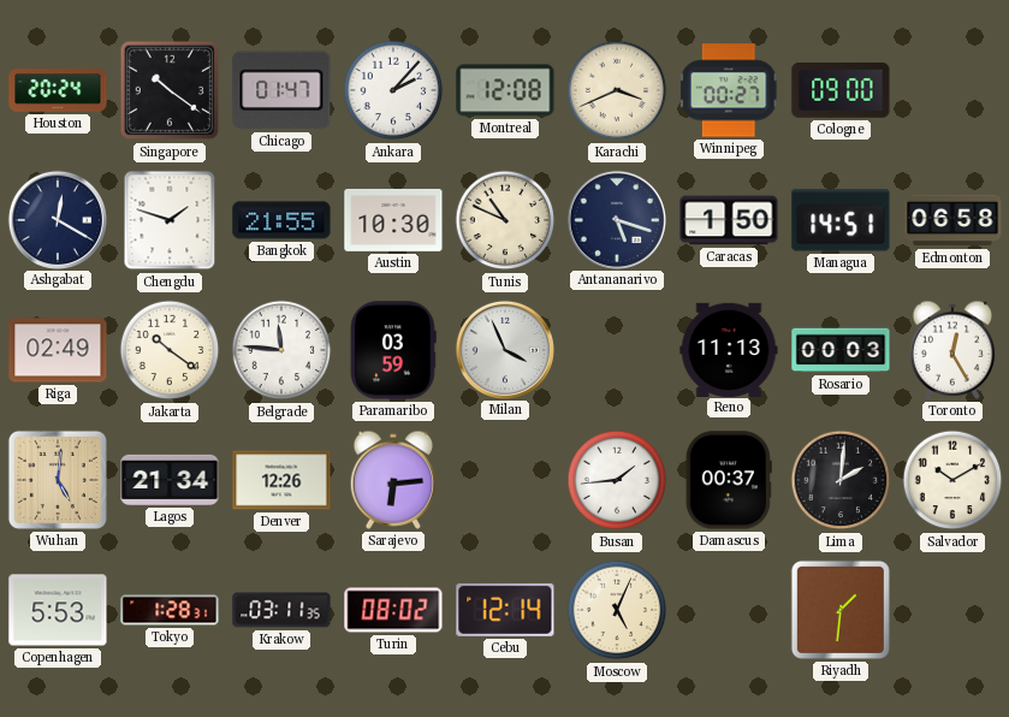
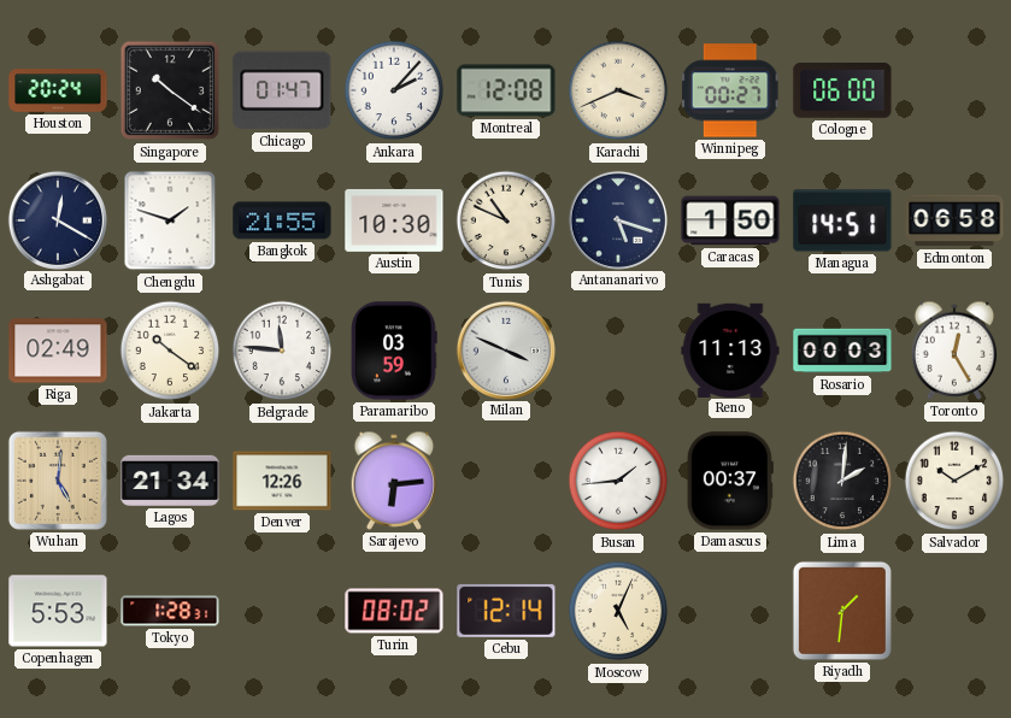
Cologne: 09:00 -> 06:00 (842, 92)
Milan: 3:56 -> 3:49 (505, 349)
Krakow: 03:11 -> none (281, 610)
